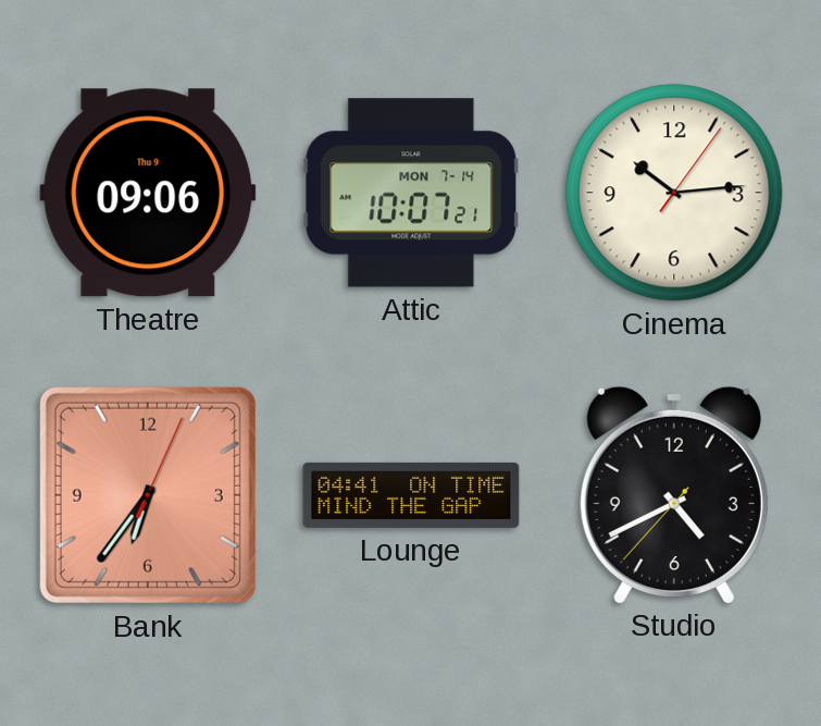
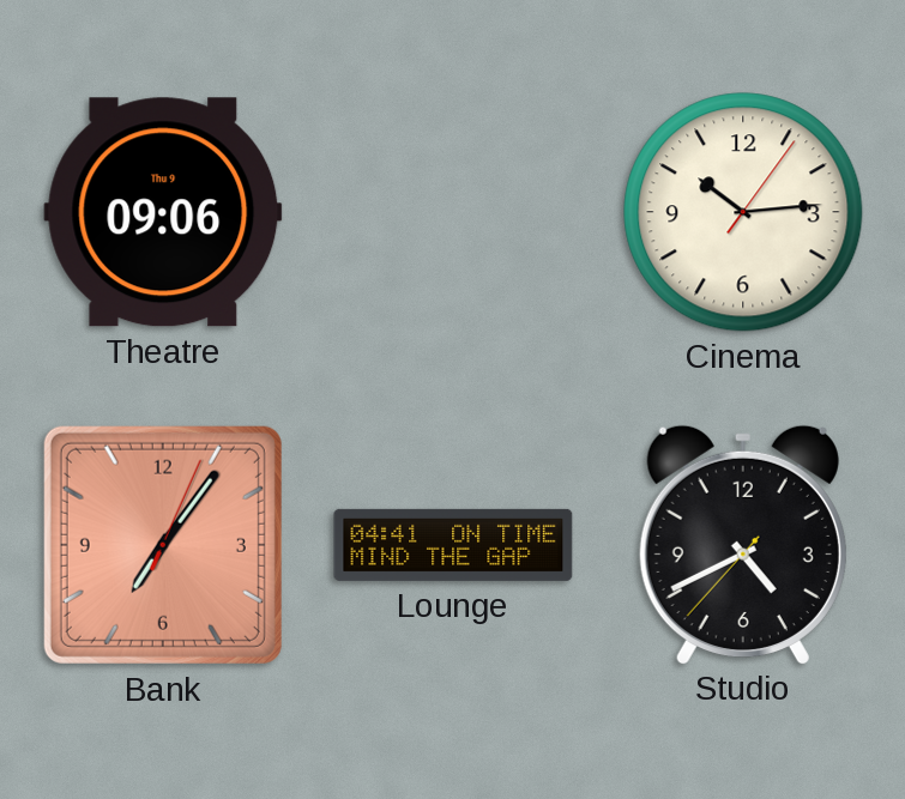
Attic: 10:07 -> none (411, 193)
Bank: 6:36 -> 7:06 (163, 545)
